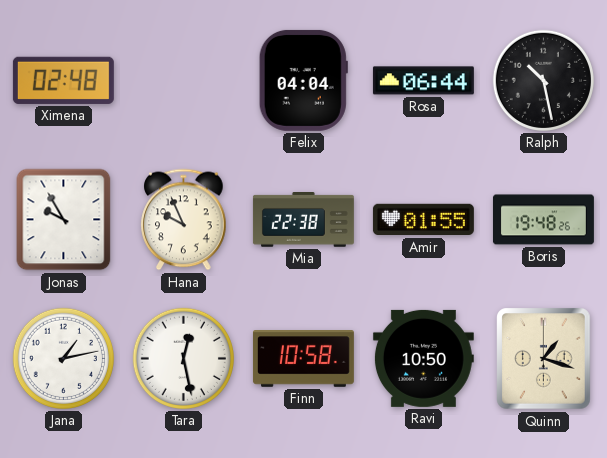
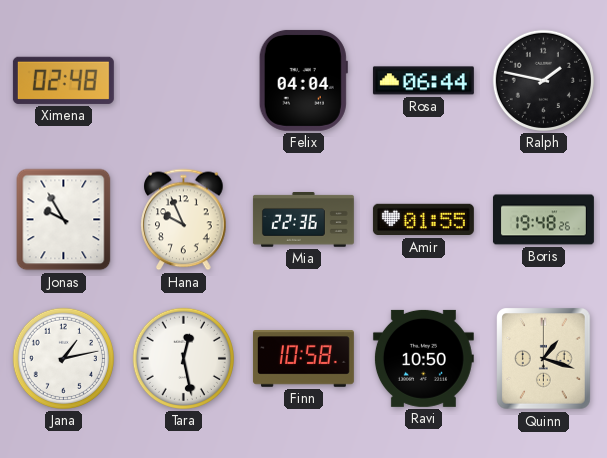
Ralph: 10:28 -> 1:47 (543, 80)
Mia: 22:38 -> 22:36 (303, 220)
